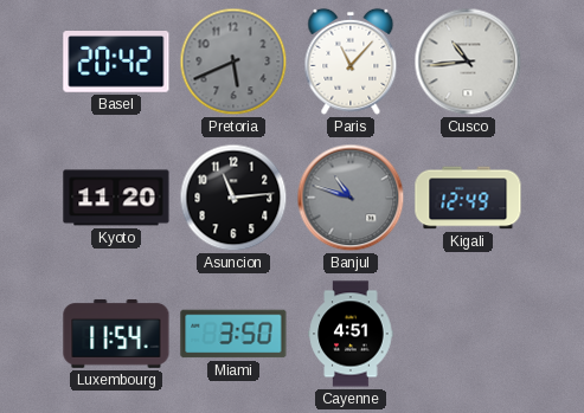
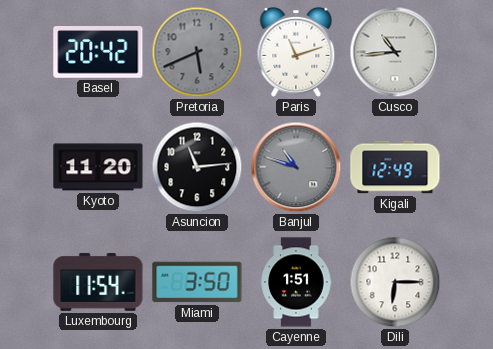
Paris: 11:07 -> 11:12 (296, 52)
Cayenne: 4:51 -> 1:51 (296, 282)
Dili: none -> 6:15 (395, 282)
